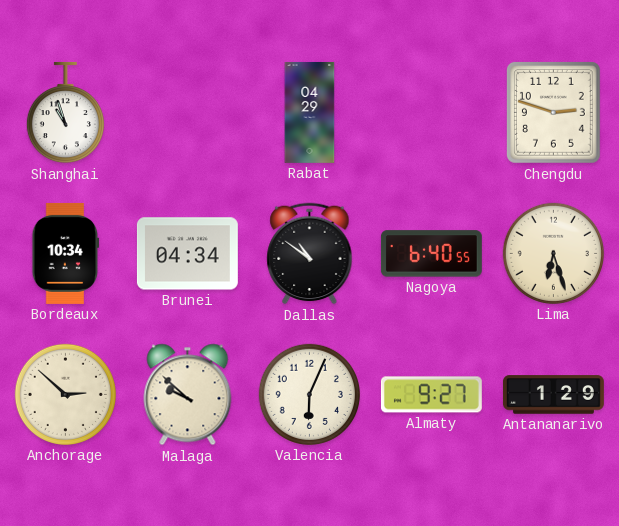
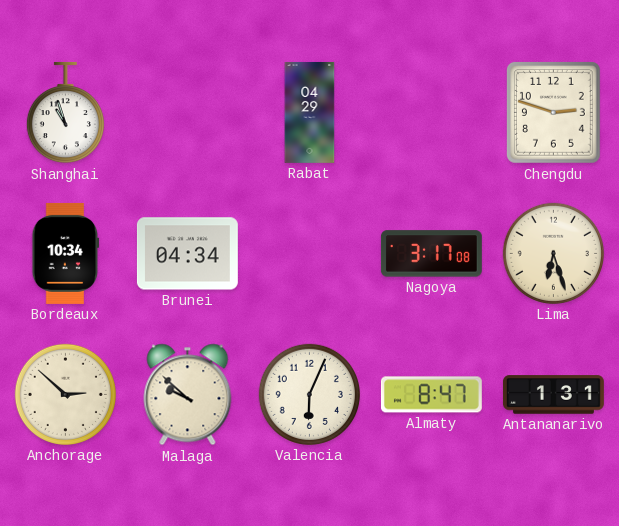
Dallas: 10:51 -> none (310, 254)
Nagoya: 6:40 -> 3:17 (431, 254)
Almaty: 9:27 -> 8:47 (431, 395)
Antananarivo: 1:29 -> 1:31 (553, 395)
